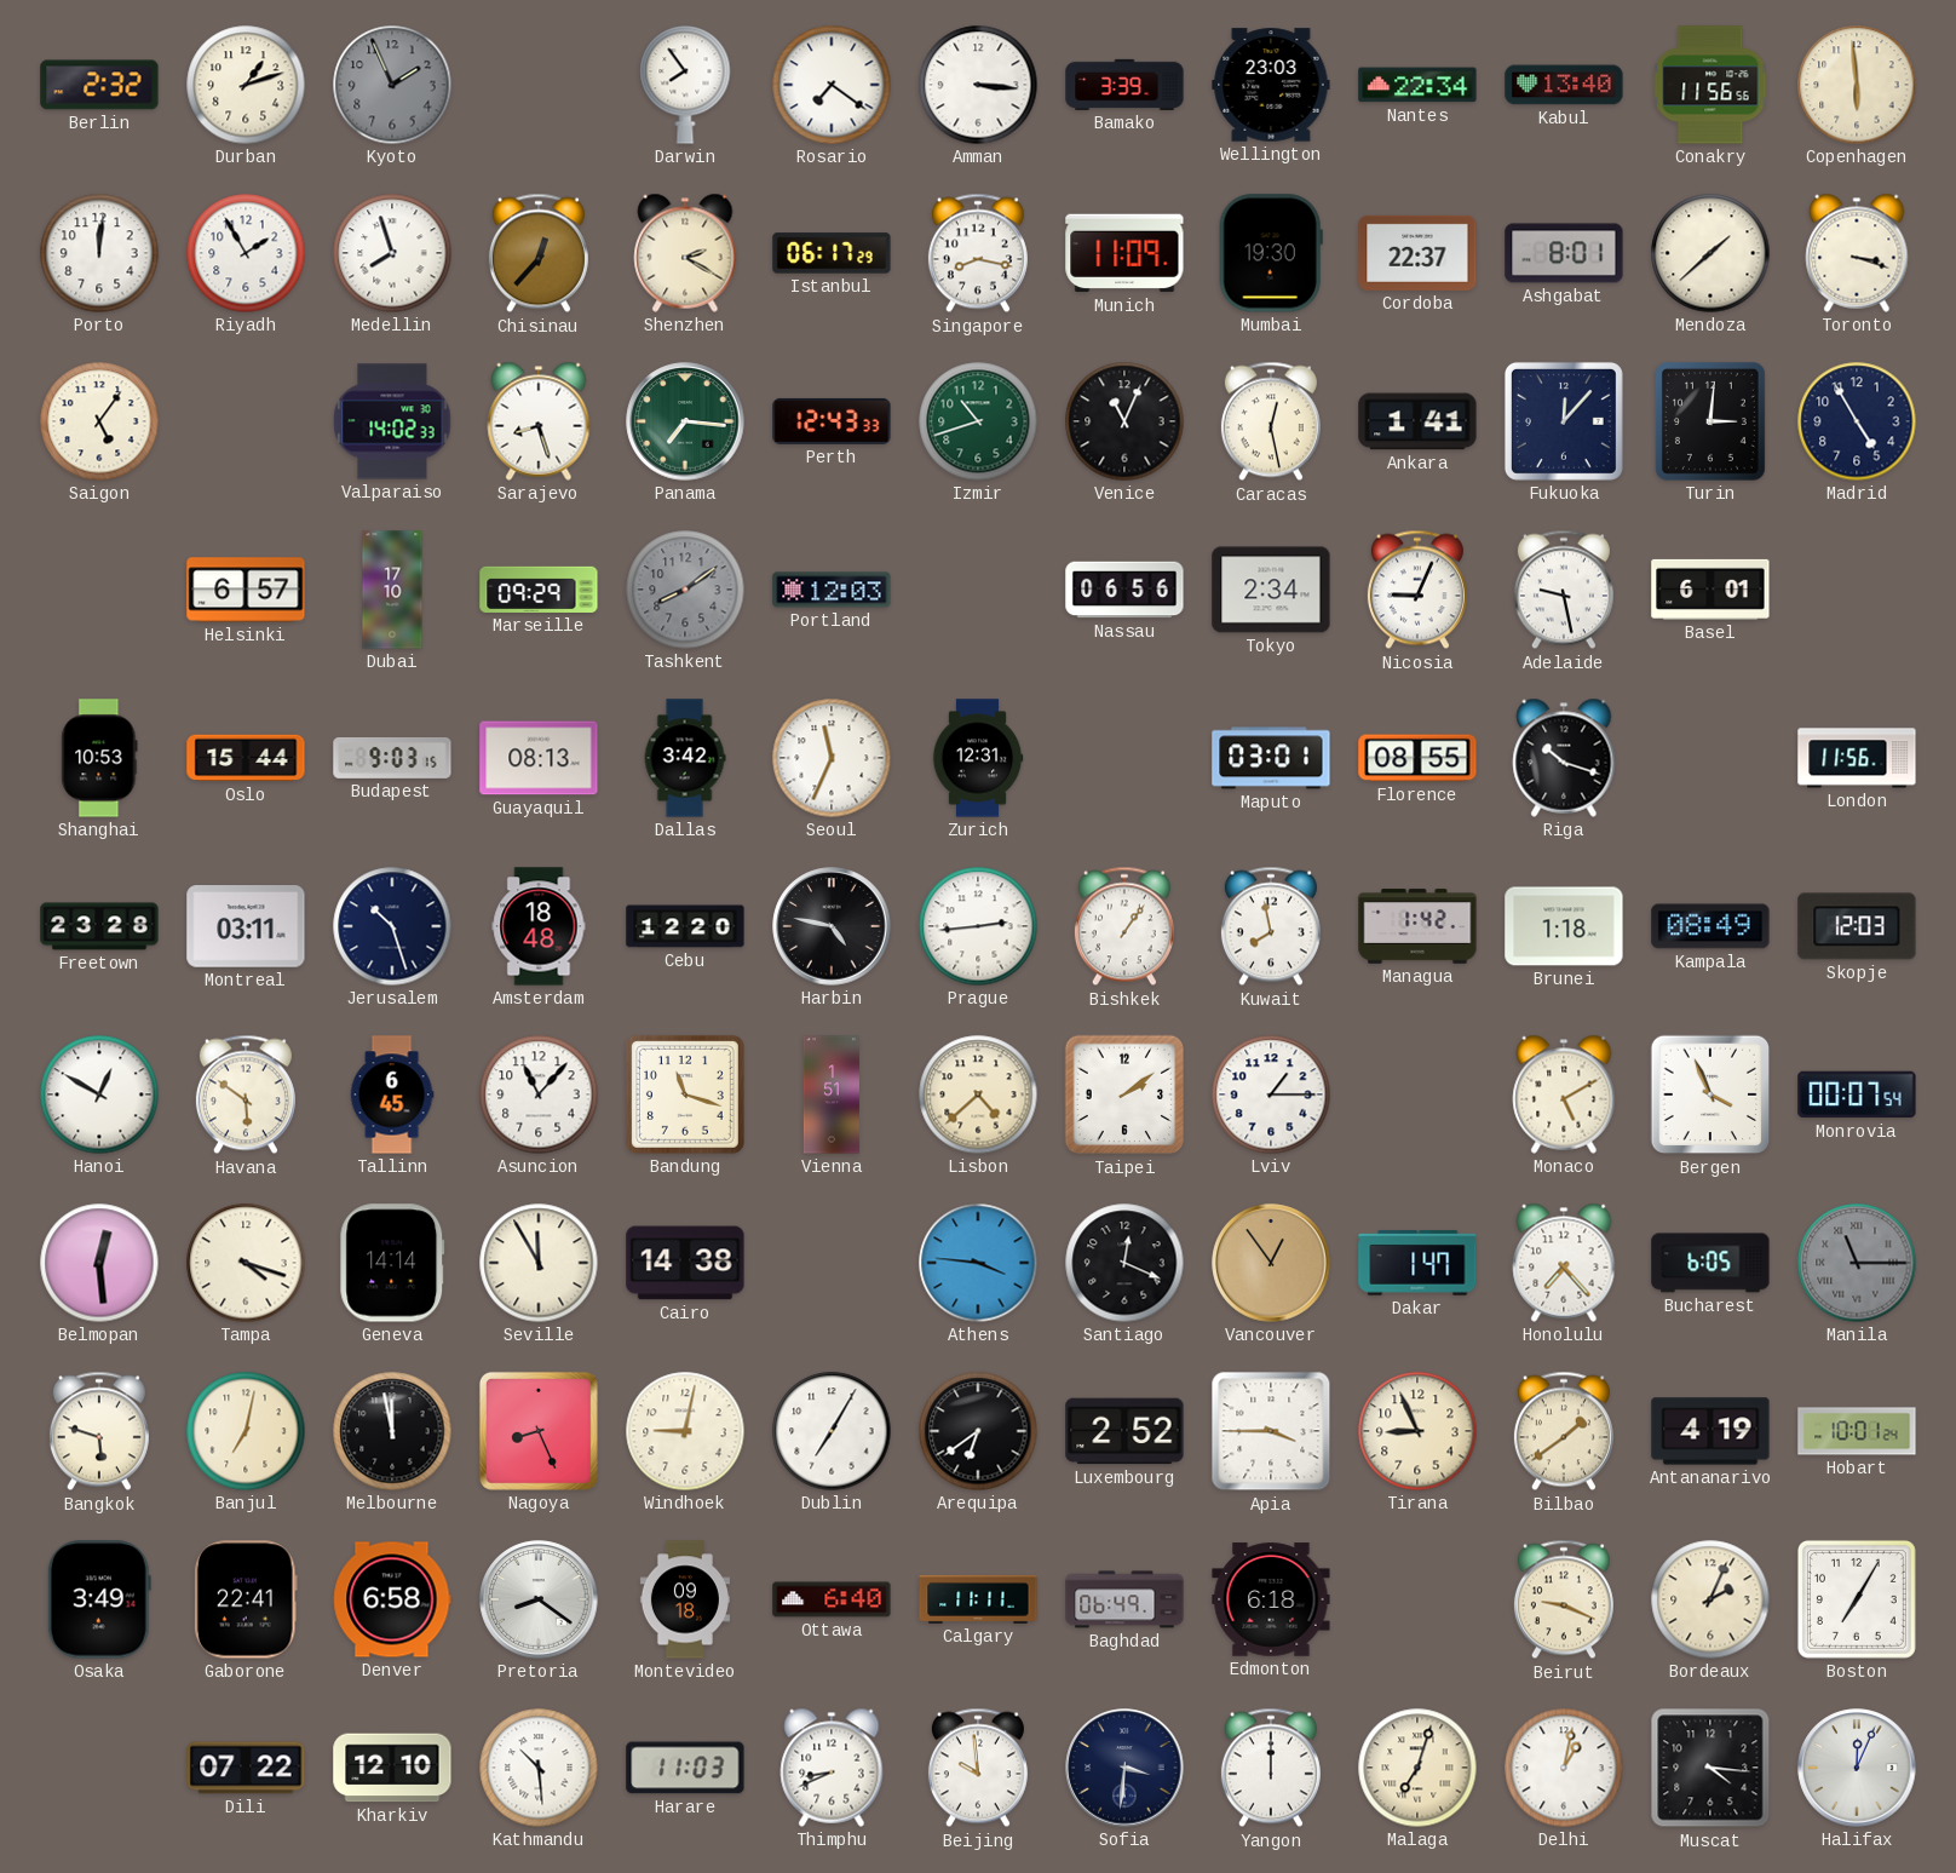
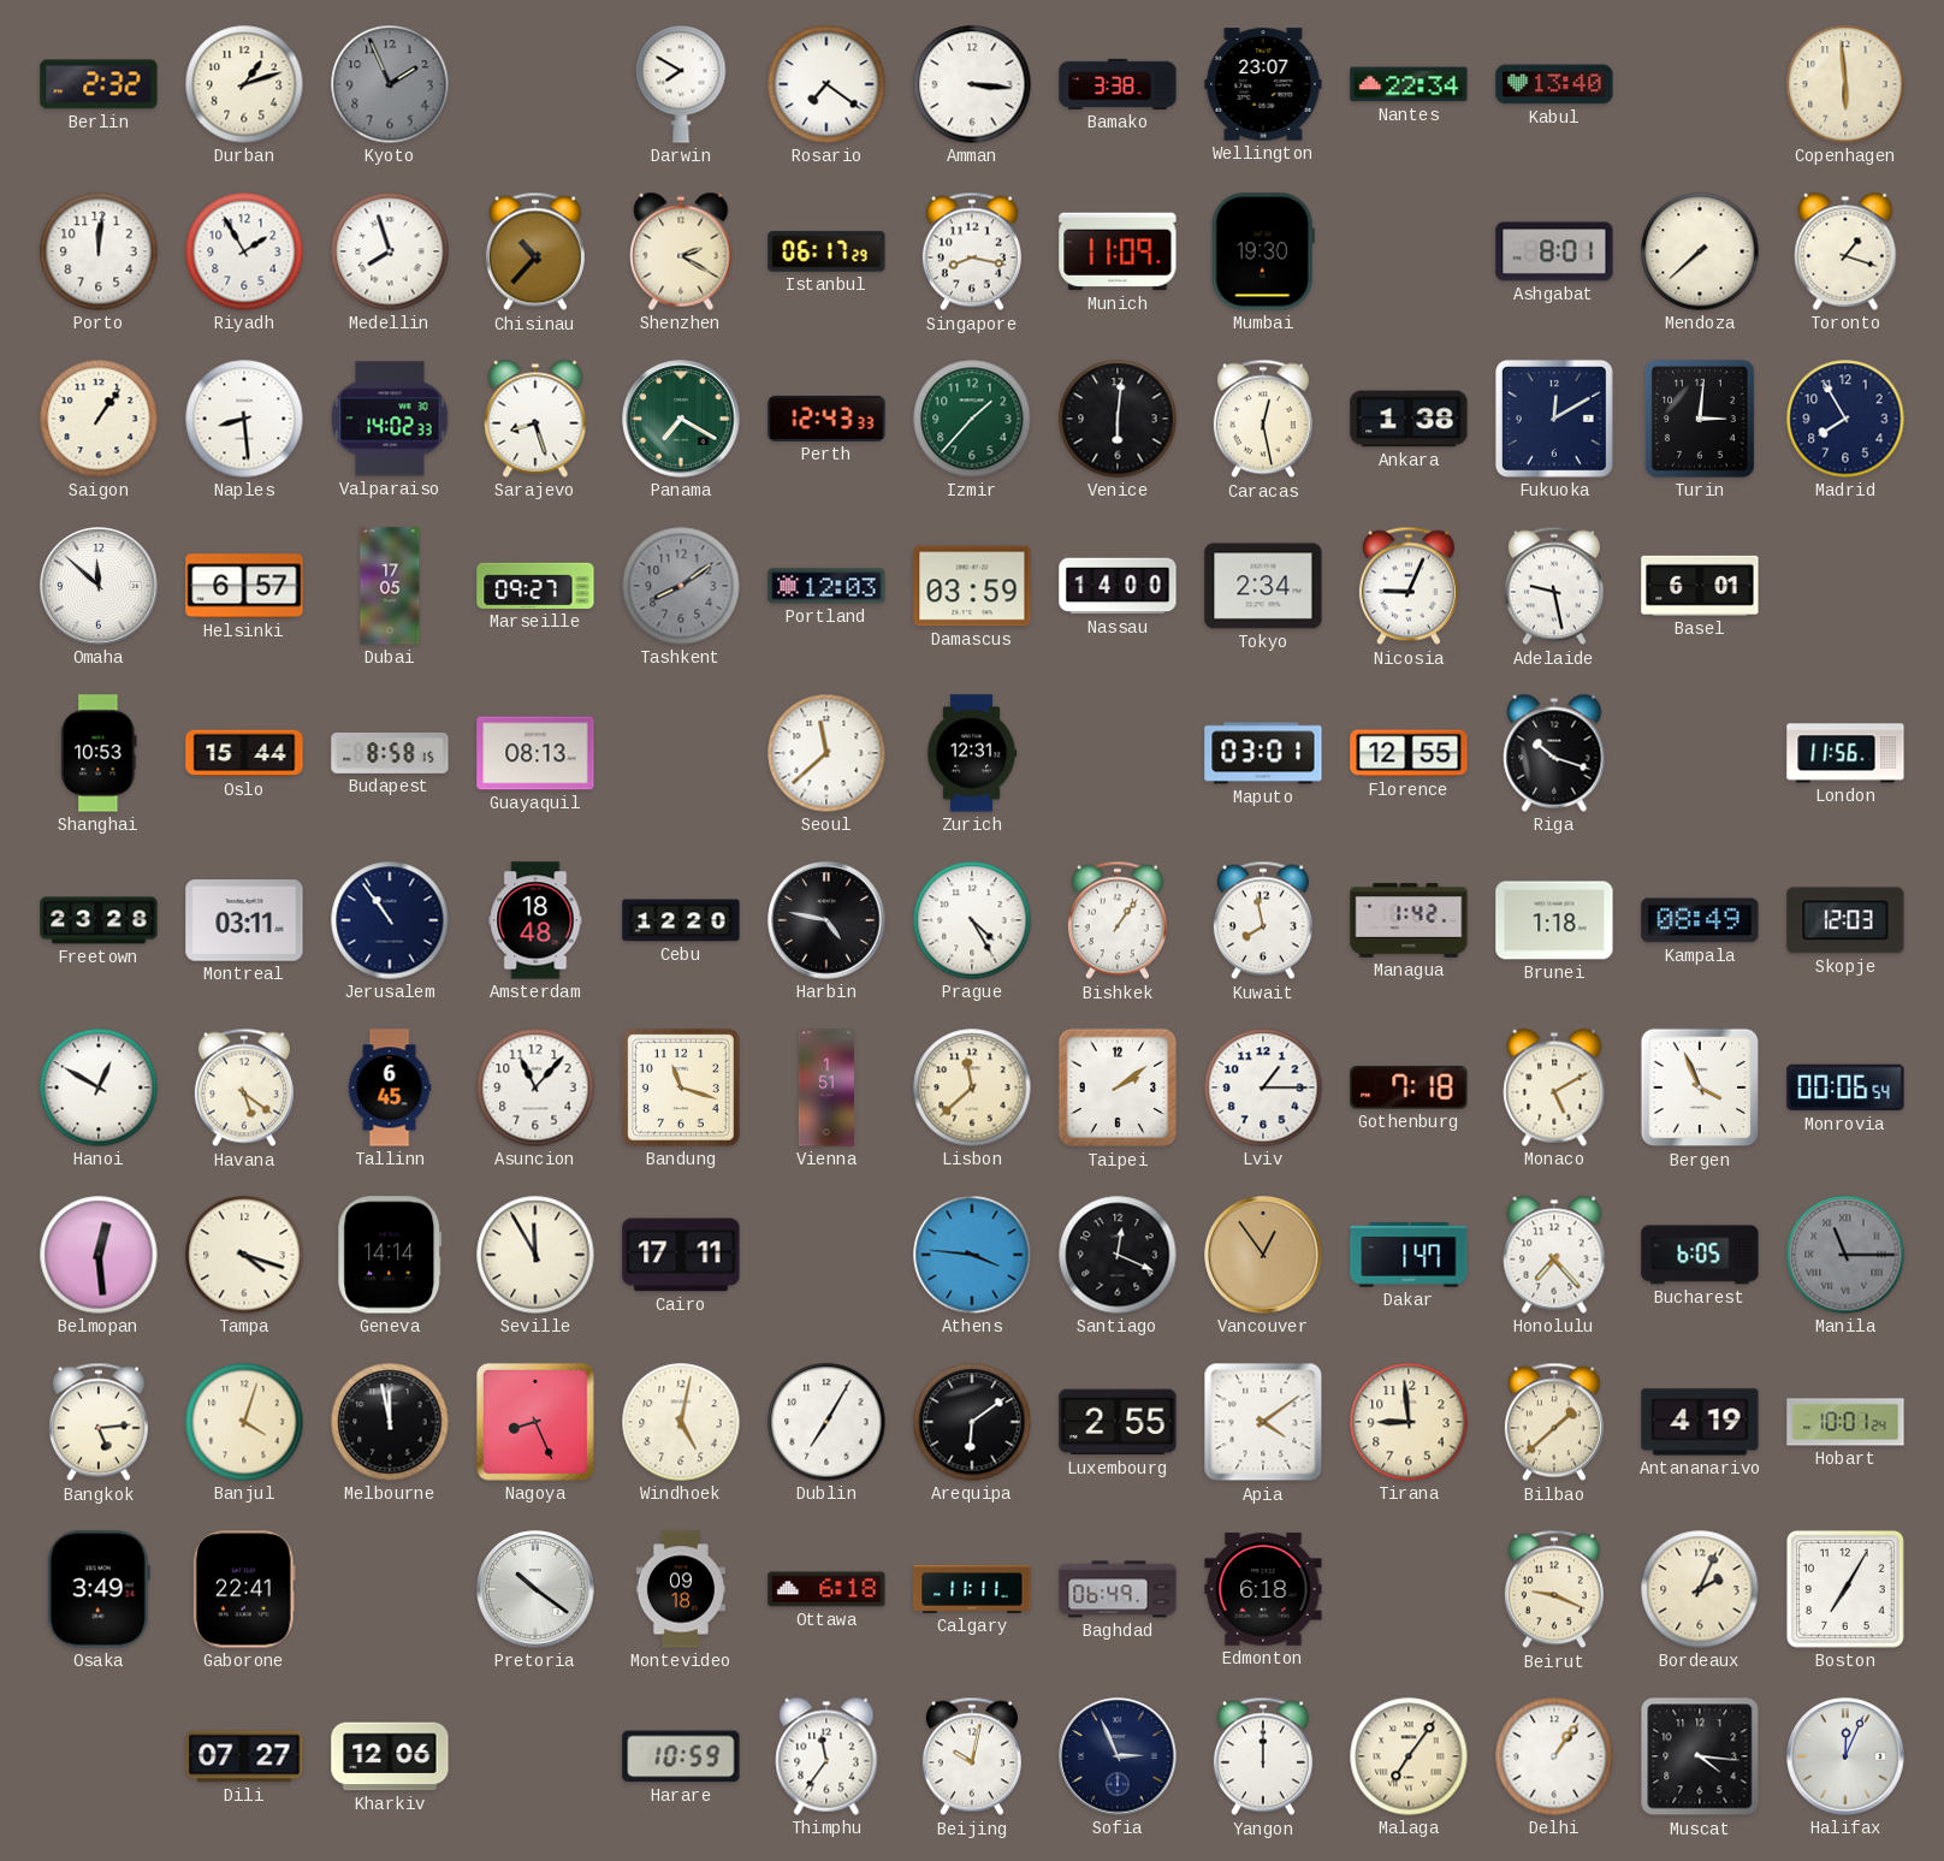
Darwin: 7:54 -> 7:50 (681, 84)
Bamako: 3:39 -> 3:38 (1118, 84)
Wellington: 23:03 -> 23:07 (1263, 84)
Conakry: 11:56 -> none (1710, 85)
Chisinau: 12:37 -> 10:37 (535, 251)
Cordoba: 22:37 -> none (1417, 253)
Mendoza: 1:38 -> 7:38 (1700, 251)
Toronto: 3:18 -> 1:18 (1845, 251)
Saigon: 5:06 -> 1:06 (99, 419)
Naples: none -> 8:29 (244, 419)
Panama: 7:16 -> 7:20 (681, 419)
Izmir: 10:42 -> 1:37 (972, 419)
Venice: 11:04 -> 6:01 (1118, 419)
Ankara: 1:41 -> 1:38 (1409, 419)
Fukuoka: 12:07 -> 12:10 (1554, 419)
Madrid: 4:55 -> 7:55 (1845, 419)
Omaha: none -> 11:52 (99, 586)
Dubai: 17:10 -> 17:05 (390, 586)
Marseille: 09:29 -> 09:27 (535, 586)
Damascus: none -> 03:59 (972, 586)
Nassau: 06:56 -> 14:00 (1118, 586)
Budapest: 9:03 -> 8:58 (390, 753)
Dallas: 3:42 -> none (685, 758)
Seoul: 11:34 -> 11:38 (826, 753)
Florence: 08:55 -> 12:55 (1409, 753)
Jerusalem: 10:27 -> 10:54 (390, 920)
Prague: 2:44 -> 4:25 (972, 920)
Havana: 5:51 -> 5:21 (244, 1087)
Lisbon: 4:38 -> 11:38 (972, 1087)
Gothenburg: none -> 7:18 (1409, 1087)
Monrovia: 00:07 -> 00:06 (1845, 1087)
Cairo: 14:38 -> 17:11 (681, 1255)
Bangkok: 5:48 -> 5:14 (99, 1422)
Banjul: 7:02 -> 4:03 (244, 1422)
Windhoek: 9:02 -> 5:02 (681, 1422)
Arequipa: 6:39 -> 6:09 (972, 1422)
Luxembourg: 2:52 -> 2:55 (1118, 1422)
Apia: 3:45 -> 4:09 (1263, 1422)
Tirana: 8:56 -> 8:59 (1409, 1422)
Bilbao: 1:39 -> 1:38 (1554, 1422)
Denver: 6:58 -> none (392, 1599)
Pretoria: 8:21 -> 10:21 (535, 1589)
Ottawa: 6:40 -> 6:18 (826, 1589)
Dili: 07:22 -> 07:27 (244, 1756)
Kharkiv: 12:10 -> 12:06 (390, 1756)
Kathmandu: 10:29 -> none (539, 1768)
Harare: 11:03 -> 10:59 (681, 1756)
Thimphu: 8:41 -> 11:36 (826, 1756)
Beijing: 9:59 -> 10:02 (972, 1756)
Sofia: 3:31 -> 2:56 (1118, 1756)
Malaga: 7:03 -> 7:06 (1409, 1756)
Delhi: 1:02 -> 1:06 (1554, 1756)
